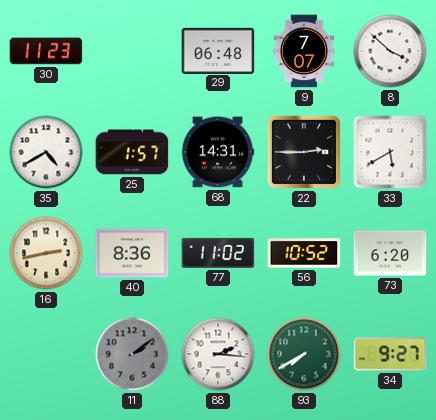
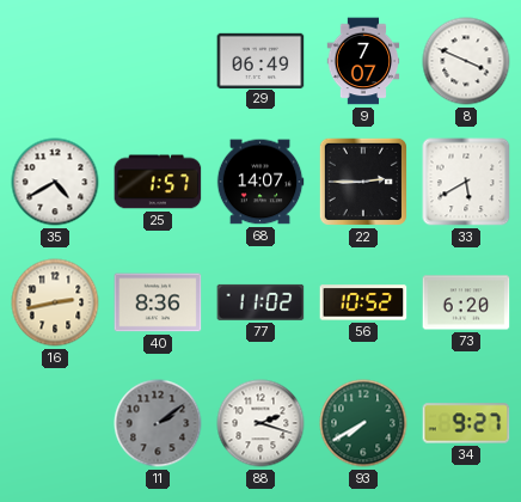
30: 11:23 -> none (46, 51)
29: 06:48 -> 06:49 (260, 60)
8: 3:52 -> 3:49 (466, 61)
68: 14:31 -> 14:07 (260, 182)
88: 2:16 -> 2:18 (260, 423)
